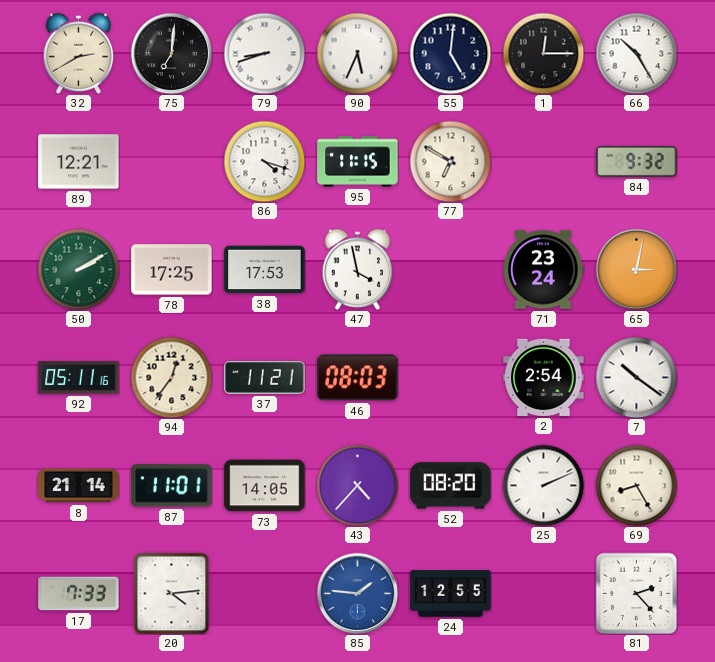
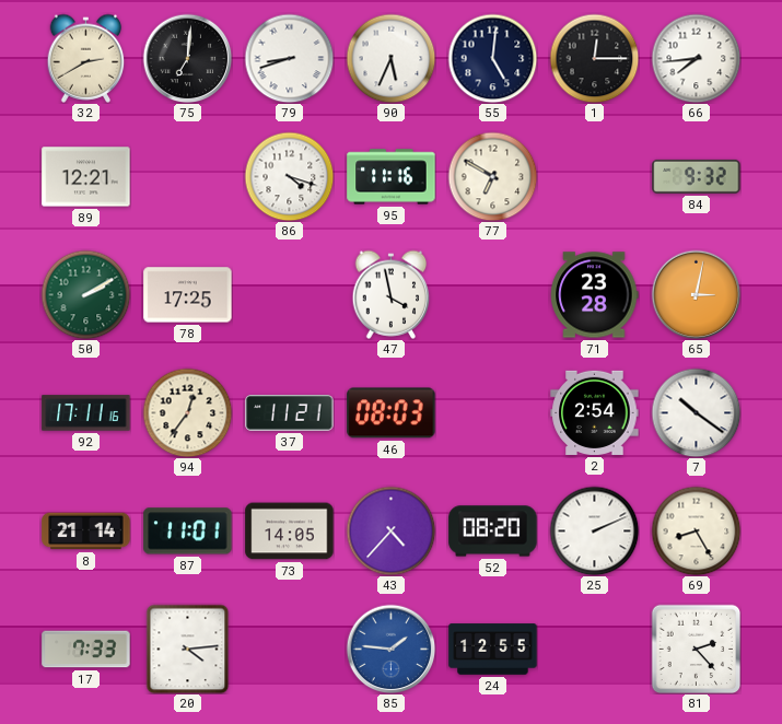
66: 10:25 -> 7:44 (696, 58)
95: 11:15 -> 11:16 (392, 177)
38: 17:53 -> none (265, 270)
71: 23:24 -> 23:28 (595, 295)
92: 05:11 -> 17:11 (86, 413)
